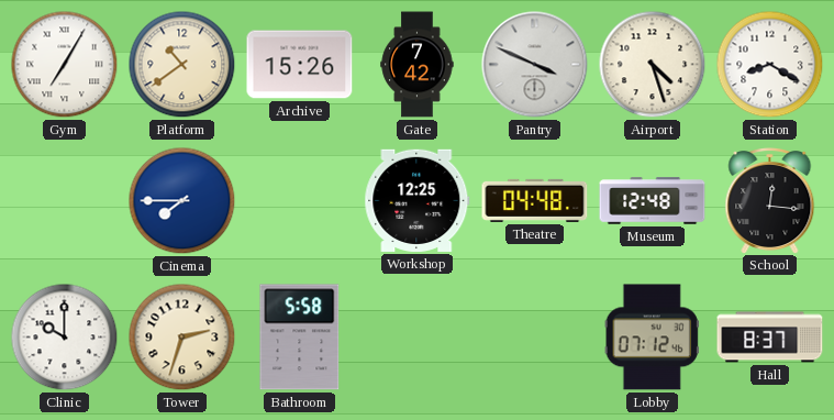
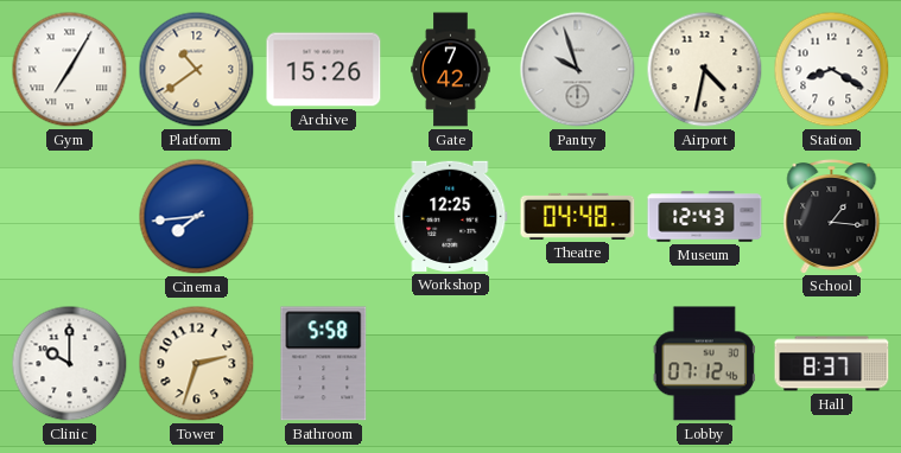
Pantry: 3:49 -> 9:57 (578, 70)
Airport: 4:27 -> 4:32 (705, 70)
Cinema: 7:45 -> 7:44 (197, 217)
Museum: 12:48 -> 12:43 (705, 217)
School: 12:16 -> 1:16 (832, 217)
